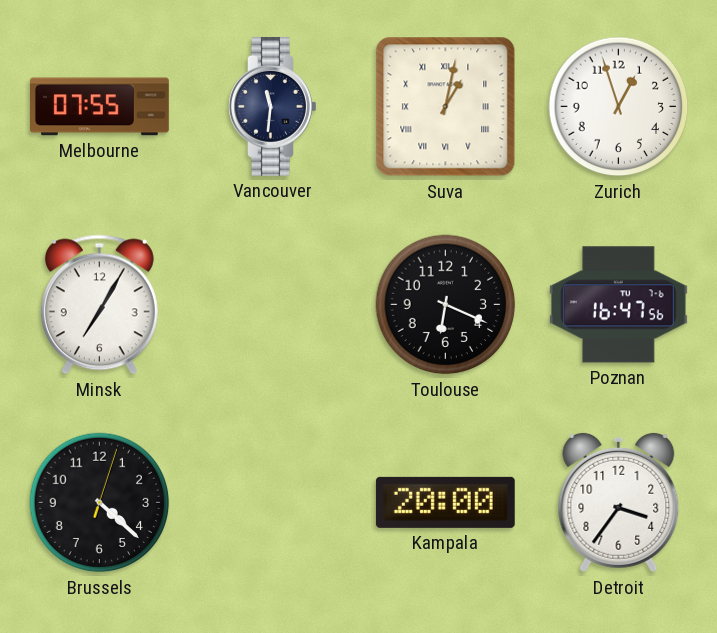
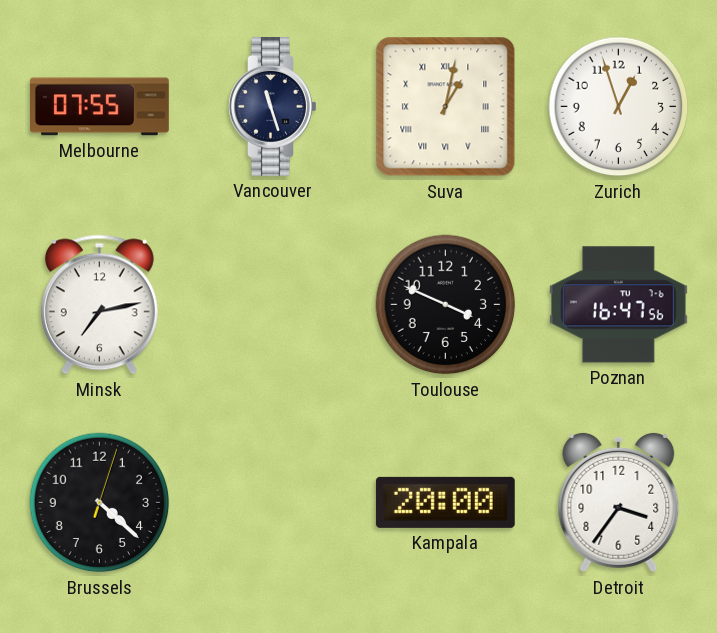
Vancouver: 11:31 -> 11:27 (273, 106)
Minsk: 7:05 -> 7:13 (99, 305)
Toulouse: 6:19 -> 3:49 (446, 305)
